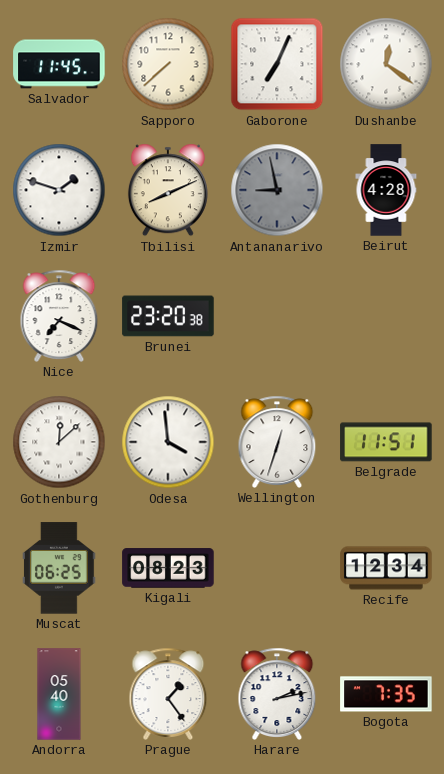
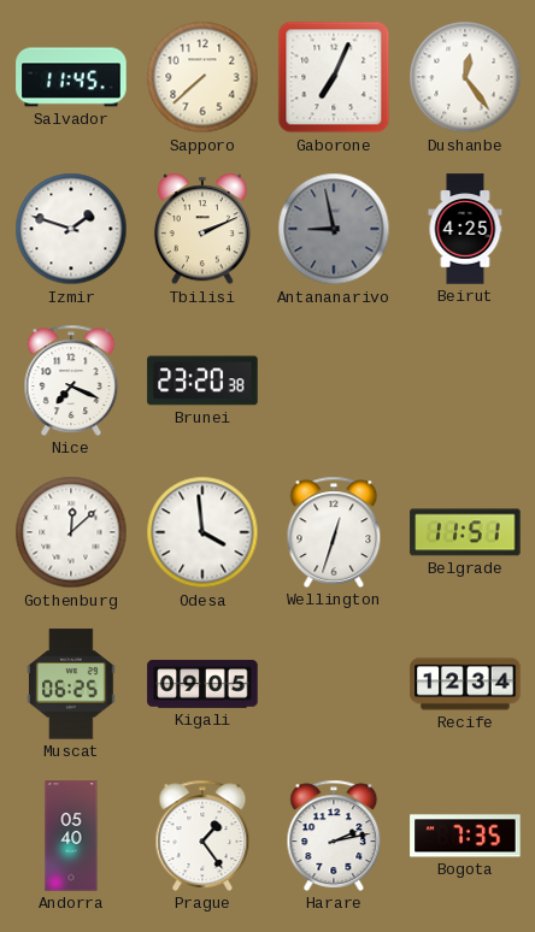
Dushanbe: 12:21 -> 12:24 (465, 77)
Tbilisi: 8:11 -> 2:11 (202, 229)
Beirut: 4:28 -> 4:25 (465, 229)
Kigali: 08:23 -> 09:05 (202, 684)
